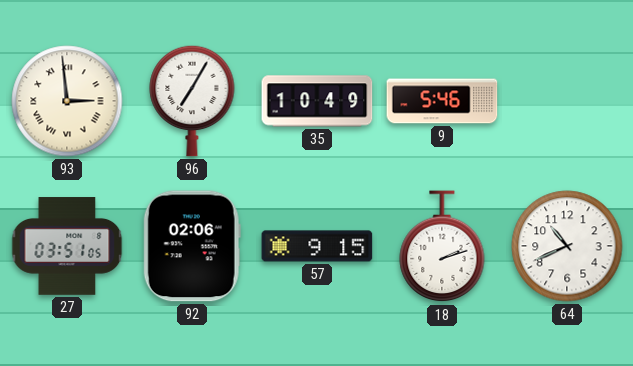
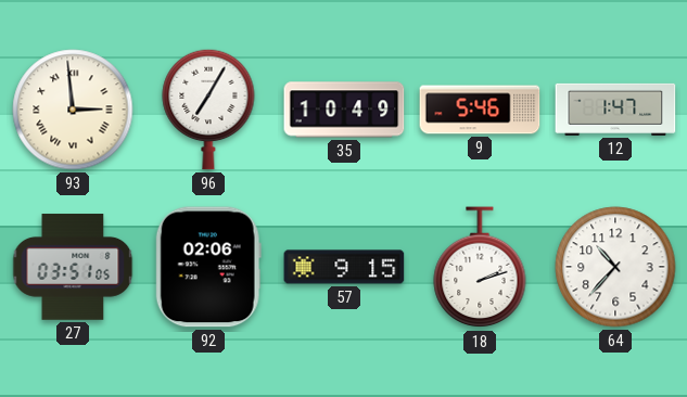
12: none -> 1:47 (615, 110)
64: 10:41 -> 10:37 (615, 267)
